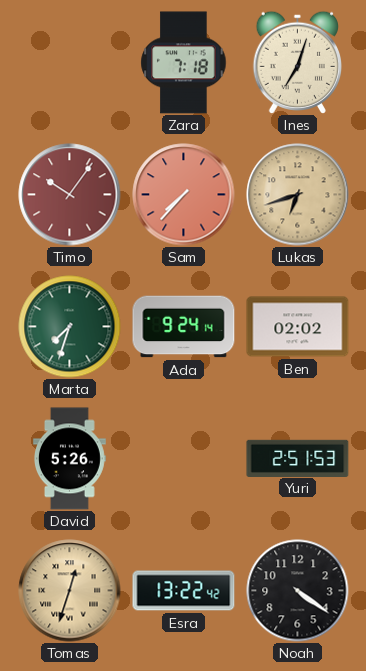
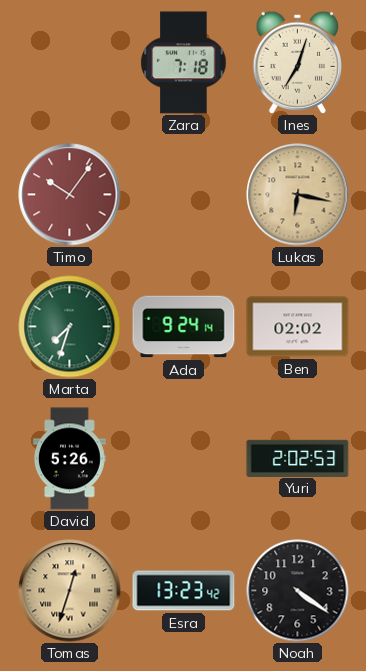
Sam: 7:37 -> none (184, 195)
Lukas: 6:42 -> 6:17 (298, 195)
Yuri: 2:51 -> 2:02 (298, 458)
Esra: 13:22 -> 13:23 (184, 591)
